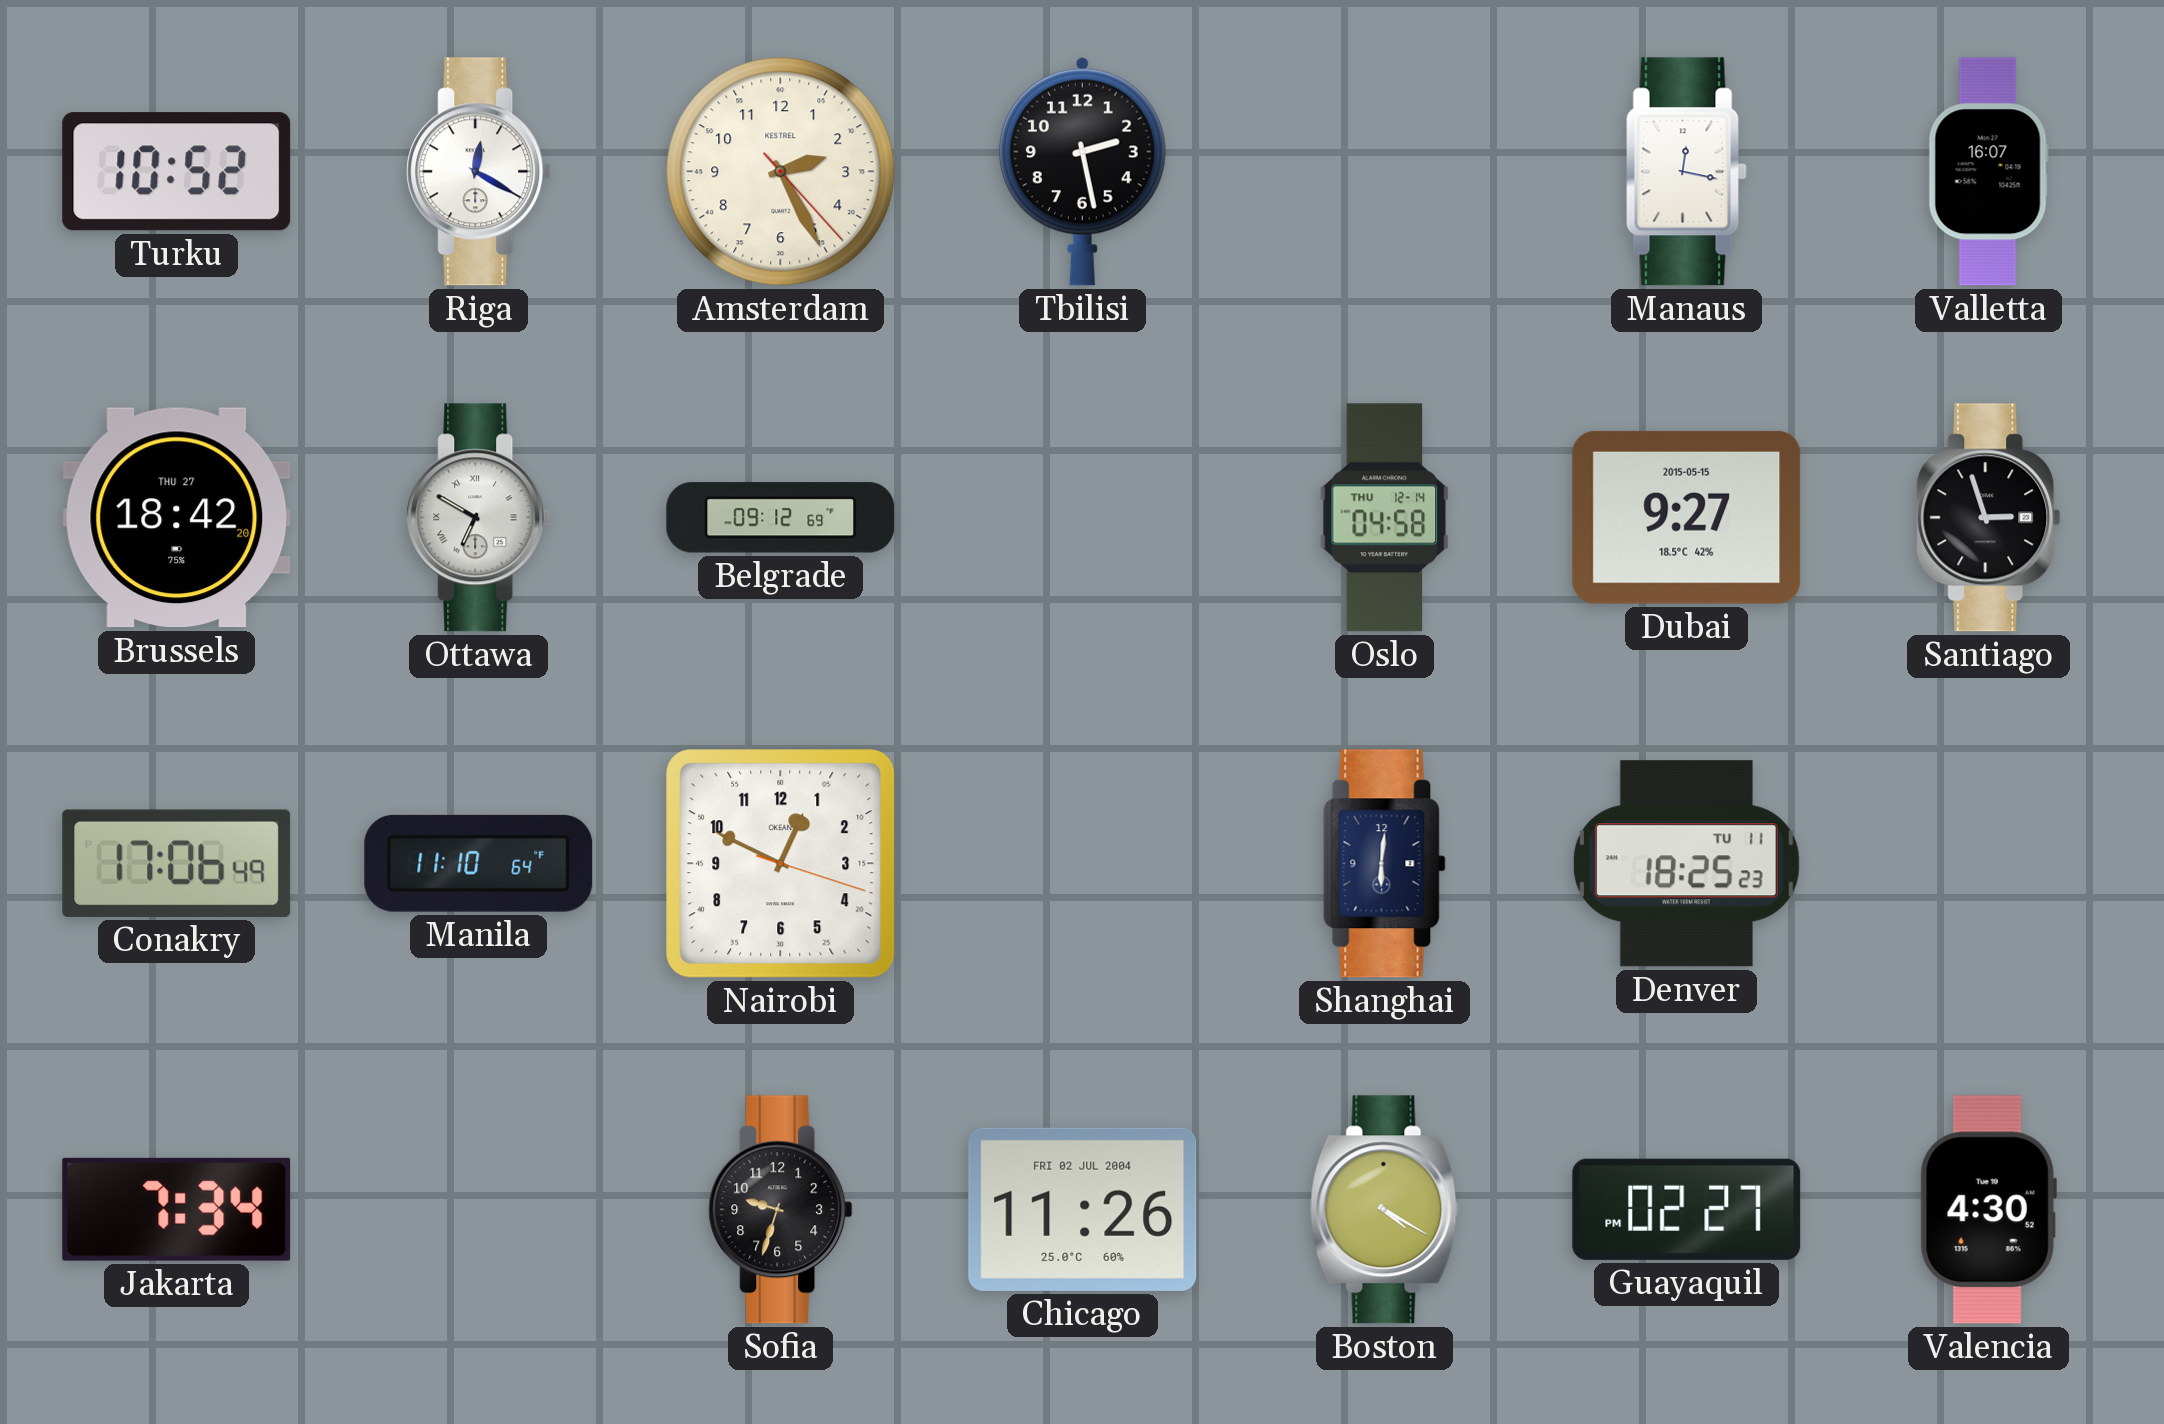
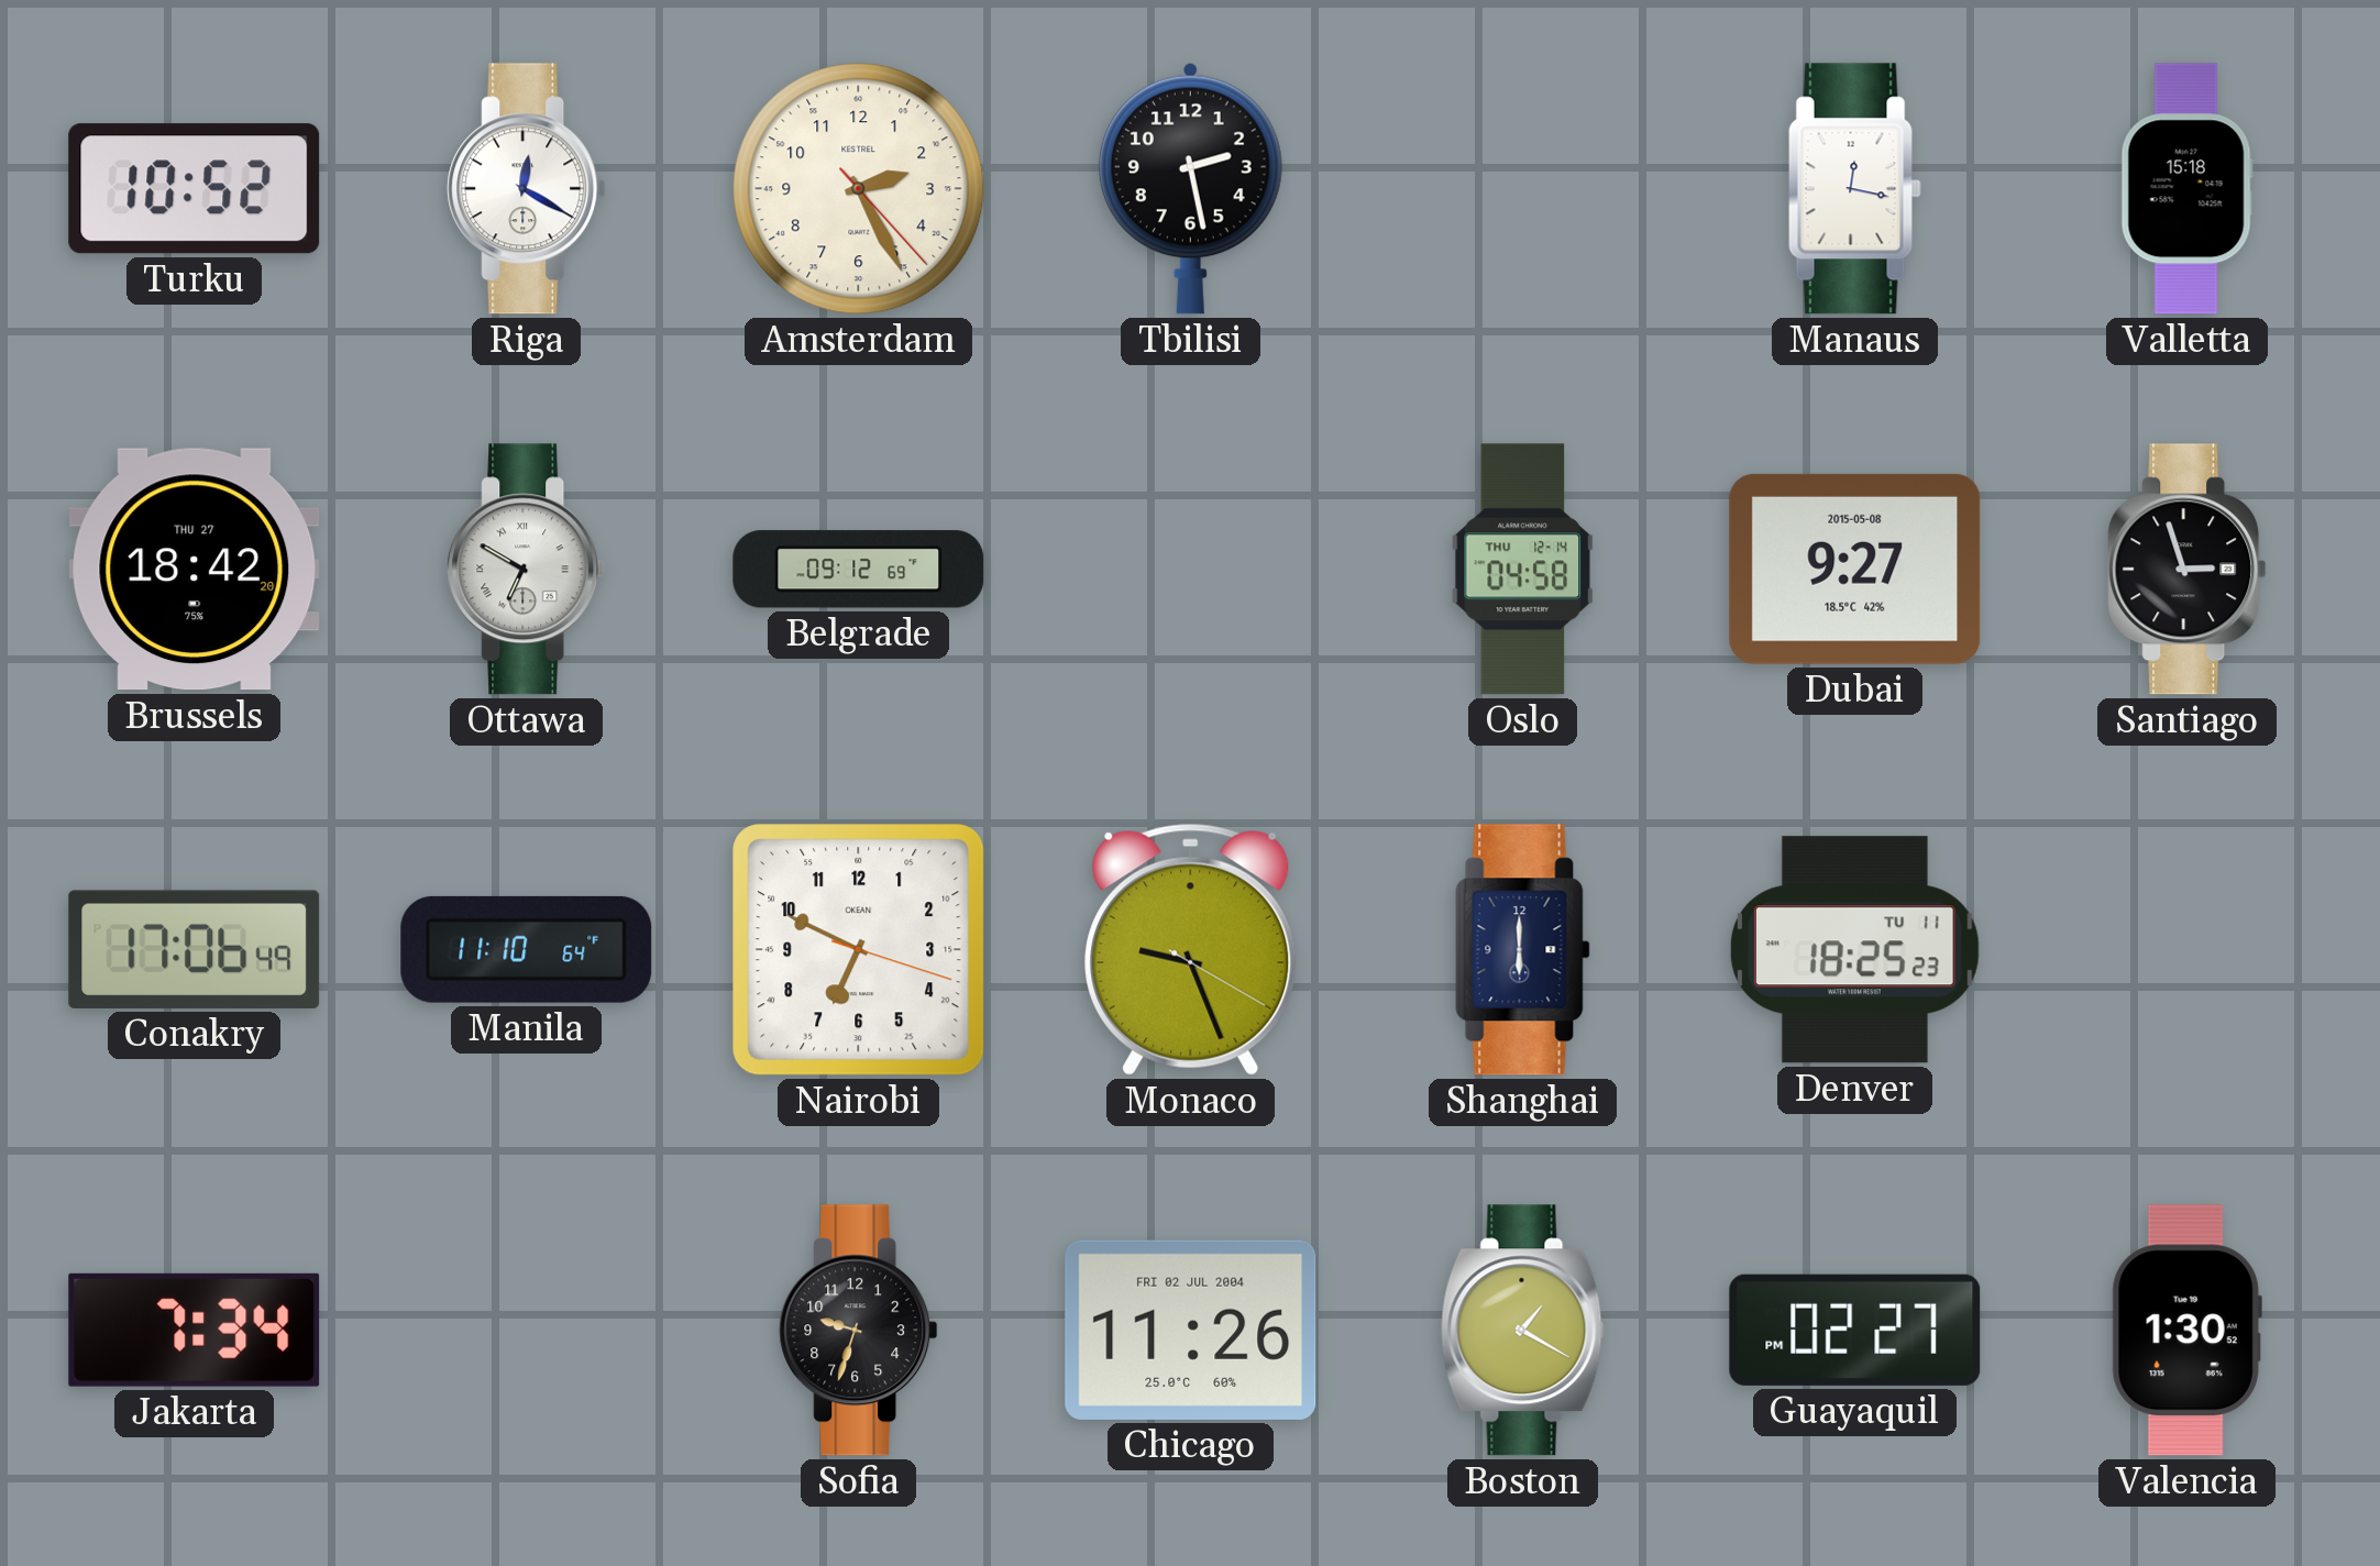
Valletta: 16:07 -> 15:18 (2186, 189)
Dubai date: 2015-05-15 -> 2015-05-08 (1855, 569)
Nairobi: 12:49 -> 6:49 (859, 950)
Monaco: none -> 9:26 (1191, 949)
Shanghai: 6:01 -> 6:00 (1523, 950)
Boston: 4:20 -> 1:20 (1522, 1331)
Valencia: 4:30 -> 1:30 (2186, 1331)
